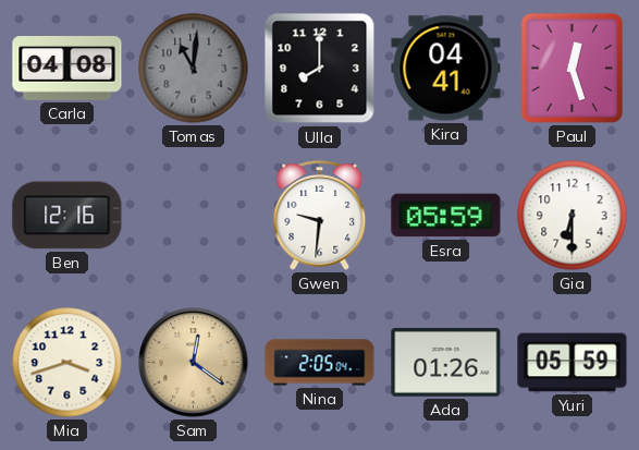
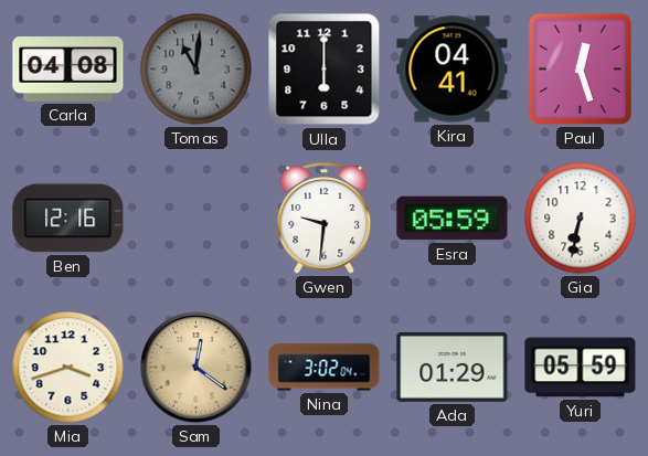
Ulla: 8:00 -> 6:00 (325, 70)
Gia: 6:30 -> 6:32 (581, 219)
Nina: 2:05 -> 3:02 (325, 368)
Ada: 01:26 -> 01:29 (453, 367)
